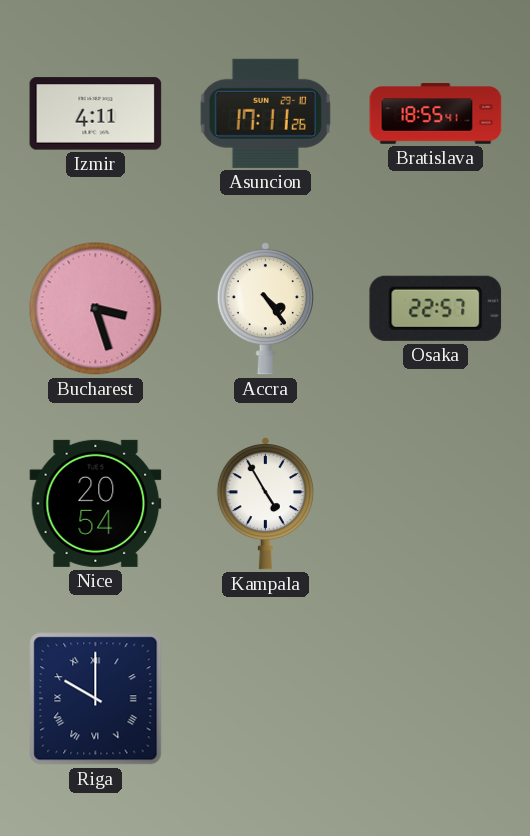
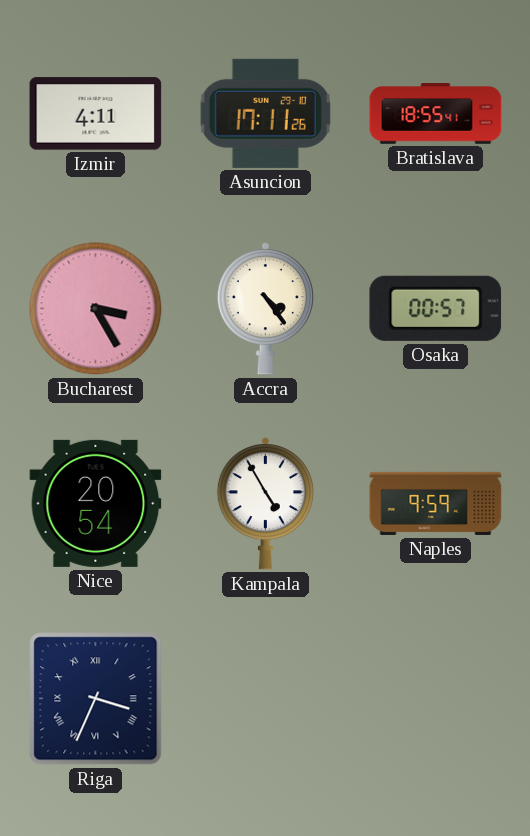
Bucharest: 3:27 -> 3:25 (96, 309)
Osaka: 22:57 -> 00:57 (436, 308)
Naples: none -> 9:59 (436, 503)
Riga: 10:00 -> 3:34 (96, 699)
